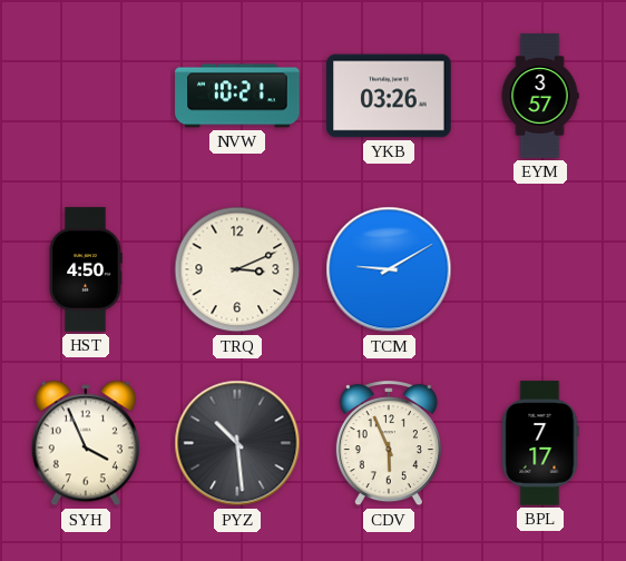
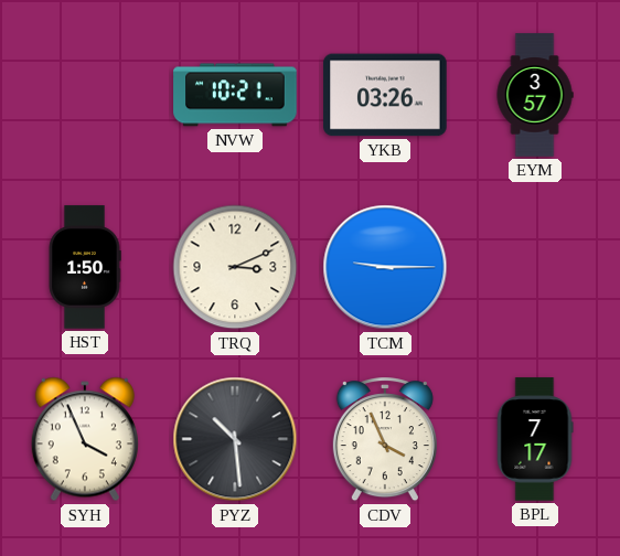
HST: 4:50 -> 1:50 (85, 267)
TCM: 9:10 -> 9:15 (385, 267)
CDV: 5:56 -> 3:56 (385, 440)
